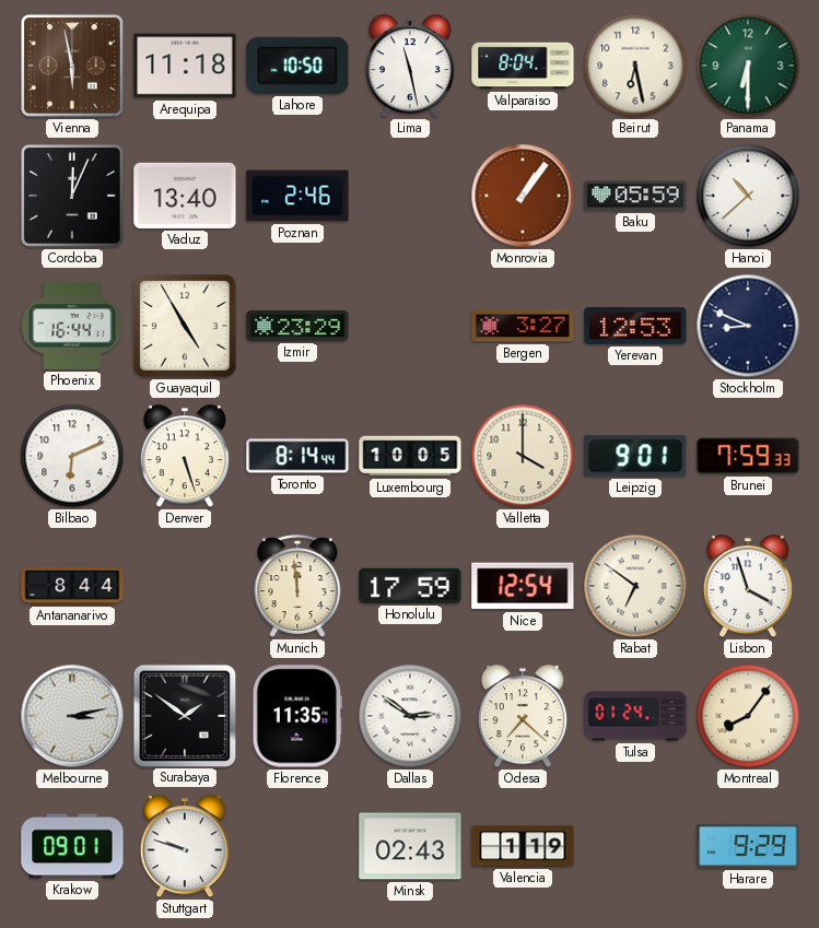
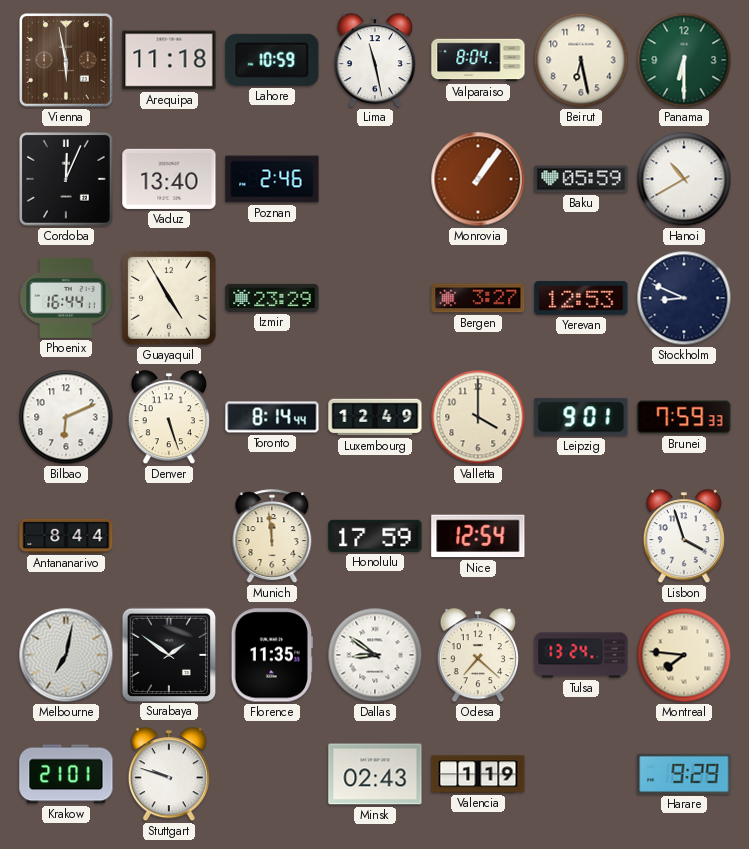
Lahore: 10:50 -> 10:59 (272, 60)
Hanoi: 10:38 -> 10:40 (684, 179)
Luxembourg: 10:05 -> 12:49 (375, 417)
Rabat: 6:51 -> none (635, 586)
Melbourne: 3:13 -> 7:02 (66, 655)
Dallas: 2:51 -> 8:51 (375, 655)
Tulsa: 01:24 -> 13:24 (581, 655)
Montreal: 8:06 -> 7:46 (684, 655)
Krakow: 09:01 -> 21:01 (66, 774)
